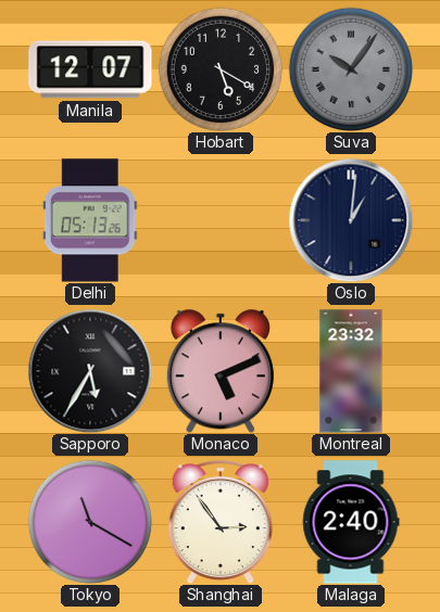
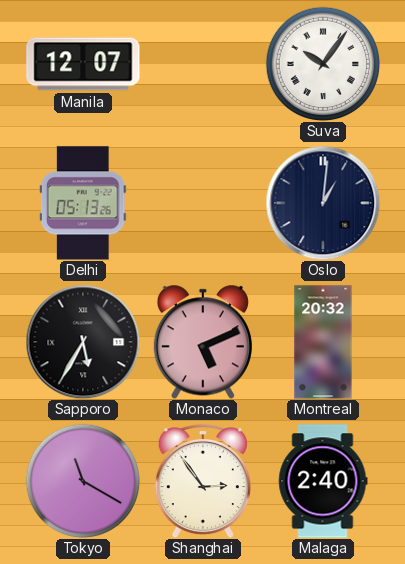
Hobart: 5:20 -> none (221, 69)
Suva dial: grey -> white (323, 64)
Montreal: 23:32 -> 20:32 (323, 342)
